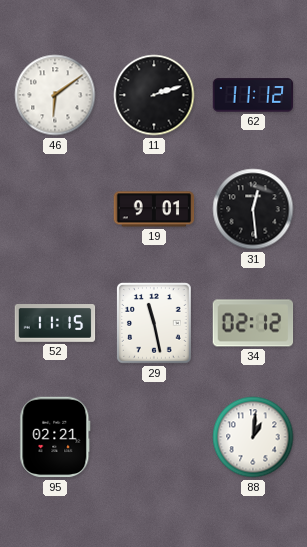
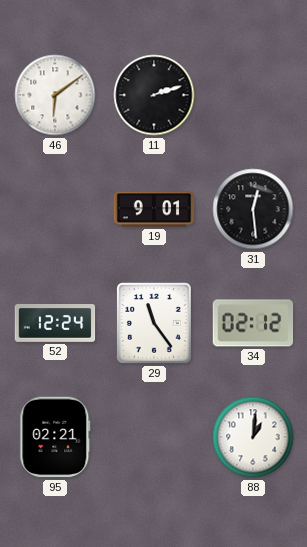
62: 11:12 -> none (253, 95)
52: 11:15 -> 12:24 (55, 323)
29: 11:28 -> 11:24 (155, 324)
